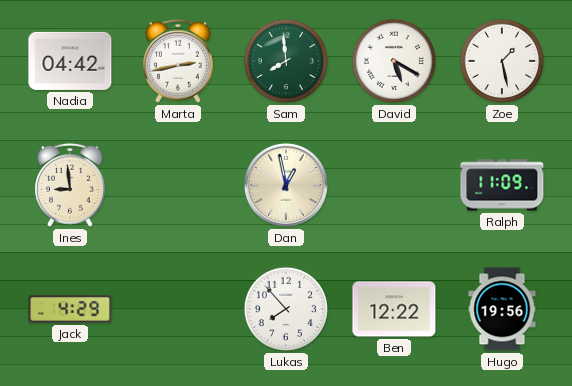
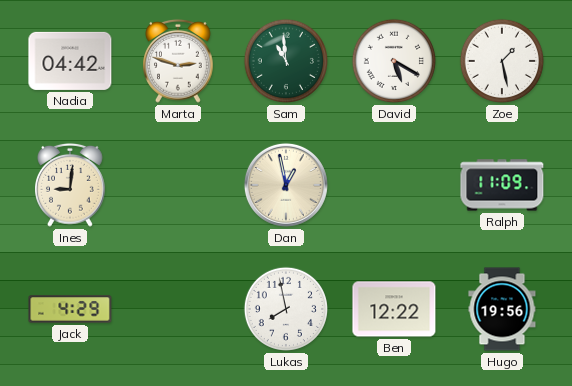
Marta: 2:43 -> 2:48 (179, 61)
Sam: 7:59 -> 10:59 (286, 61)
Ines: 8:59 -> 9:01 (71, 185)
Lukas: 7:53 -> 7:58 (286, 309)
